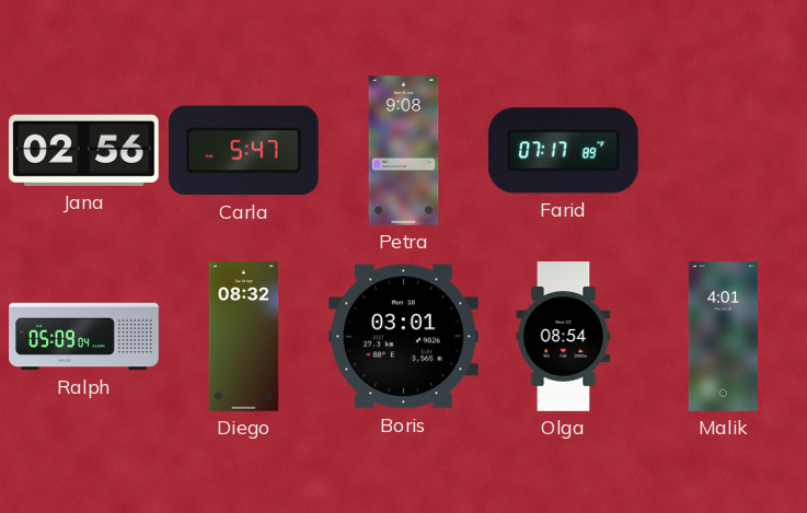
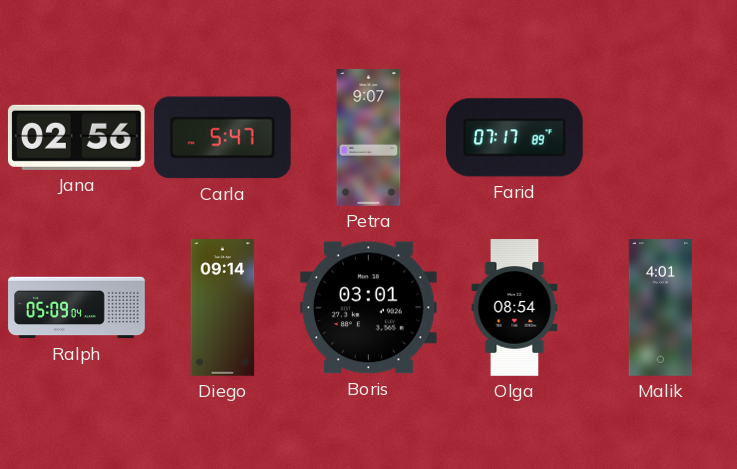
Petra: 9:08 -> 9:07 (369, 138)
Diego: 08:32 -> 09:14 (223, 308)
